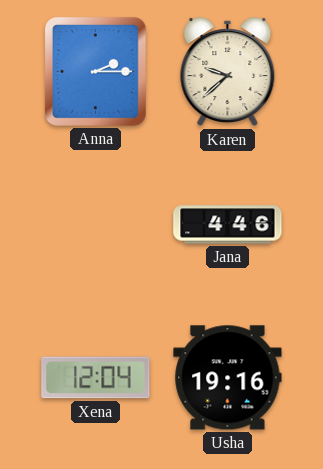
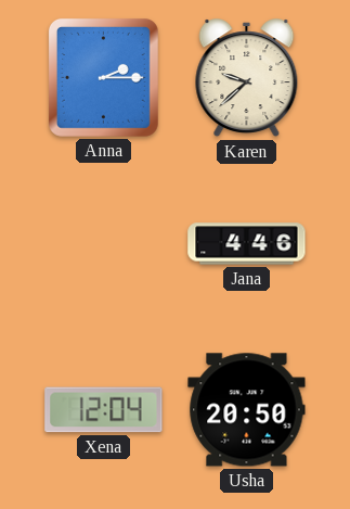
Usha: 19:16 -> 20:50 (247, 410)
